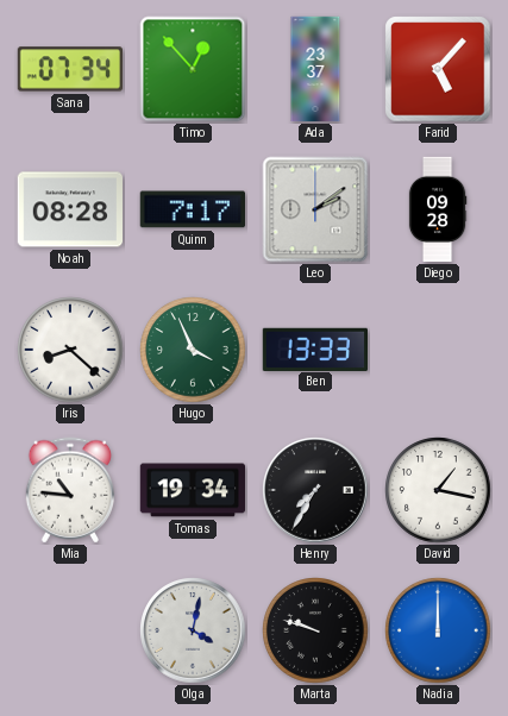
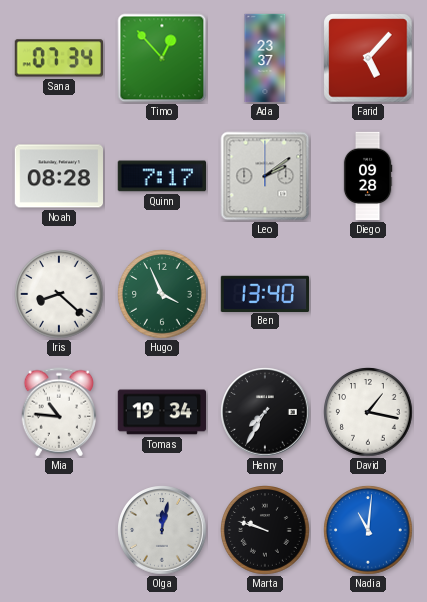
Ben: 13:33 -> 13:40 (265, 293)
Olga: 4:02 -> 12:02 (162, 530)
Nadia: 12:00 -> 11:01 (368, 530)
